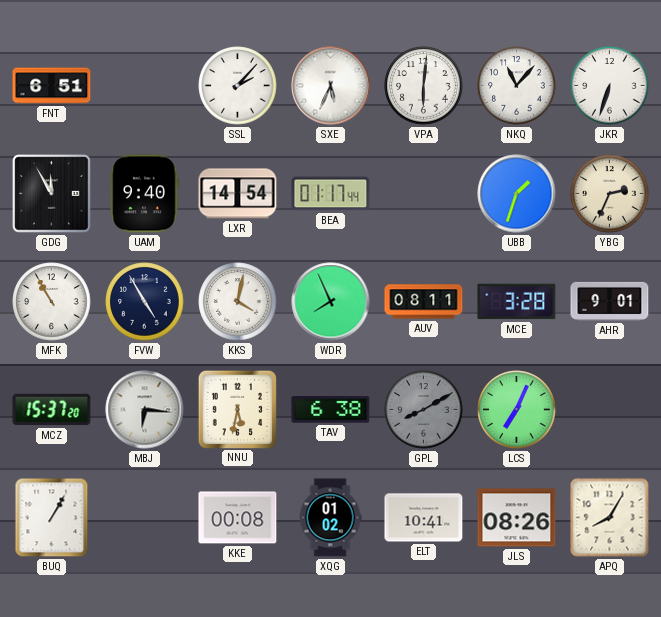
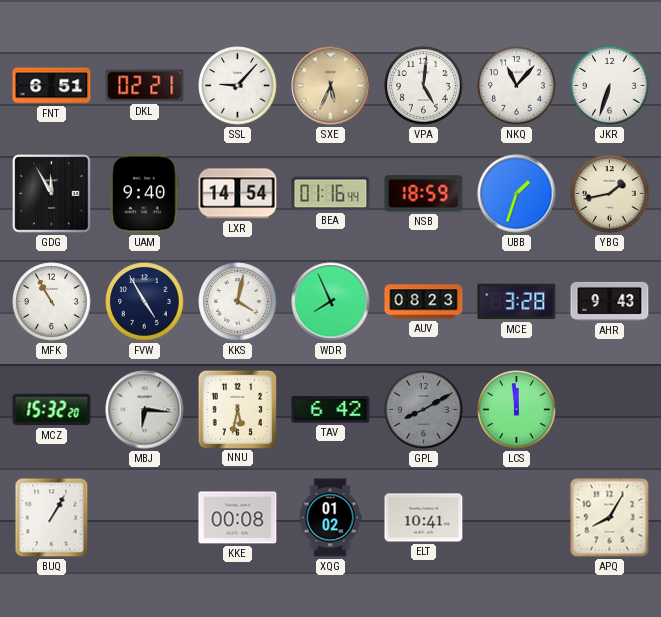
DKL: none -> 02:21 (145, 86)
SSL: 2:07 -> 9:07 (238, 86)
SXE dial: white -> champagne (331, 86)
VPA: 6:01 -> 5:01 (424, 86)
BEA: 01:17 -> 01:16 (331, 194)
NSB: none -> 18:59 (424, 194)
YBG: 2:34 -> 1:43 (610, 194)
AUV: 08:11 -> 08:23 (424, 302)
AHR: 9:01 -> 9:43 (610, 301)
MCZ: 15:37 -> 15:32 (52, 410)
TAV: 6:38 -> 6:42 (331, 410)
LCS: 7:04 -> 11:59 (517, 410)
JLS: 08:26 -> none (517, 518)
